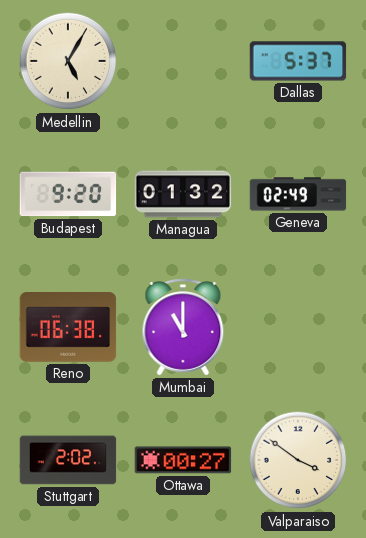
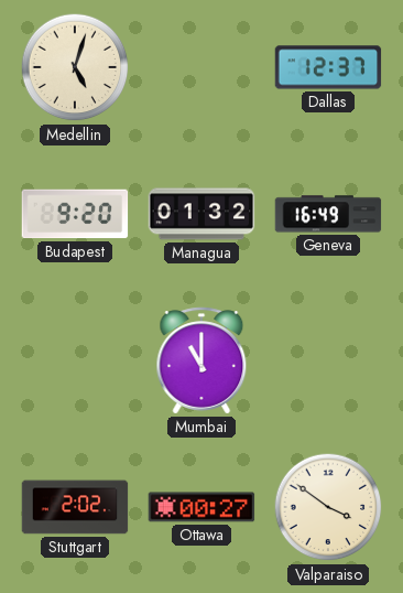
Medellin: 5:05 -> 5:03 (75, 67)
Dallas: 5:37 -> 12:37 (328, 67)
Geneva: 02:49 -> 16:49 (328, 214)
Reno: 06:38 -> none (68, 328)
